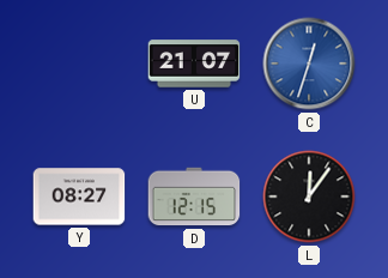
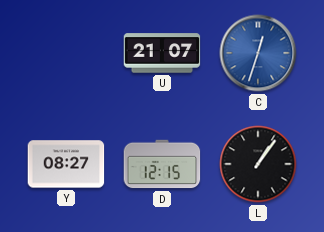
L: 12:06 -> 1:06 (258, 164)
